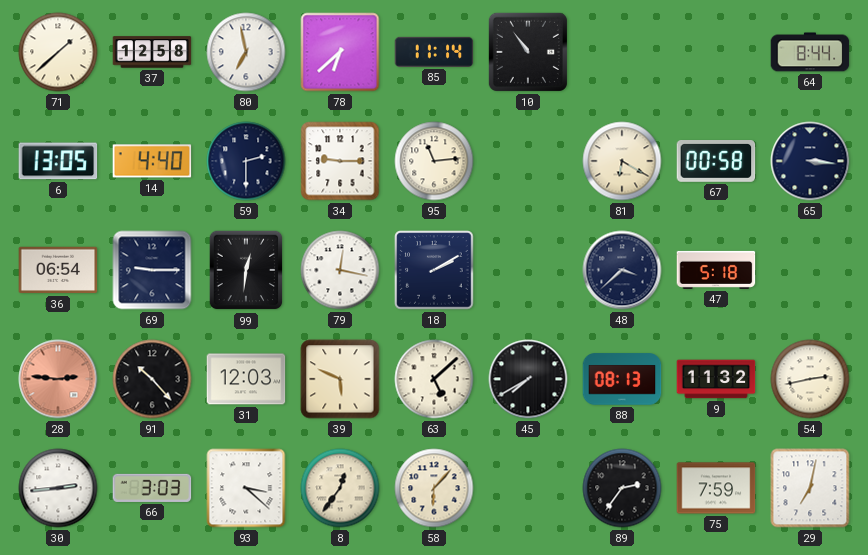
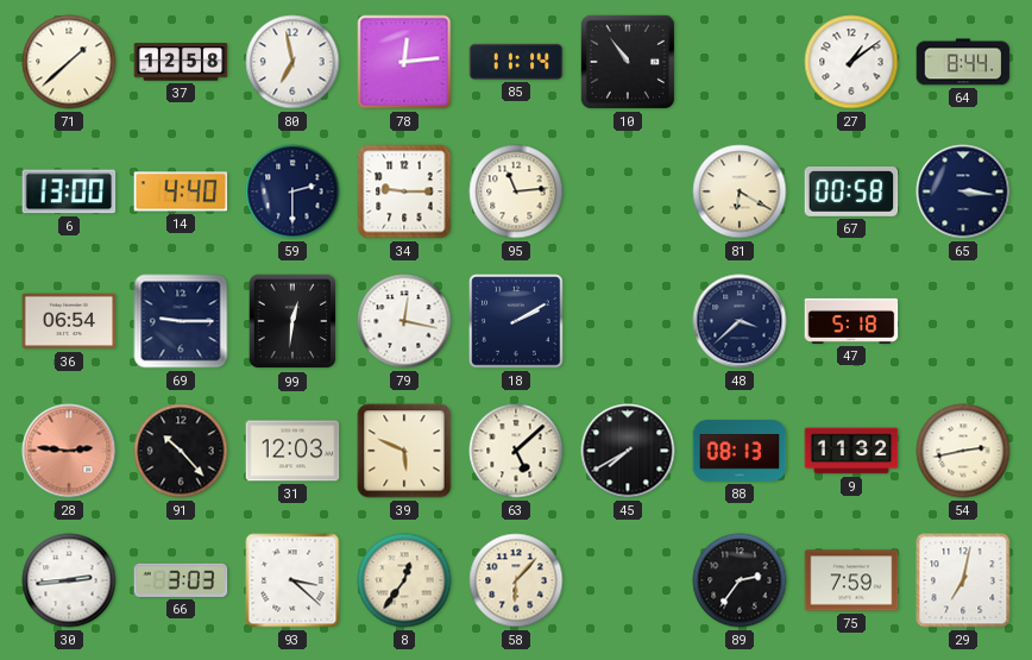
78: 6:38 -> 12:14 (404, 62)
27: none -> 1:09 (851, 62)
6: 13:05 -> 13:00 (69, 191)
